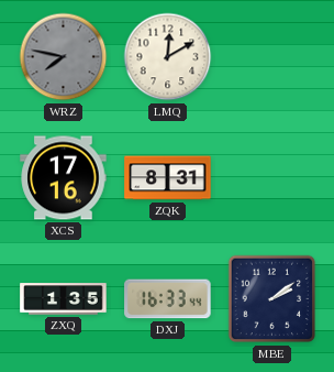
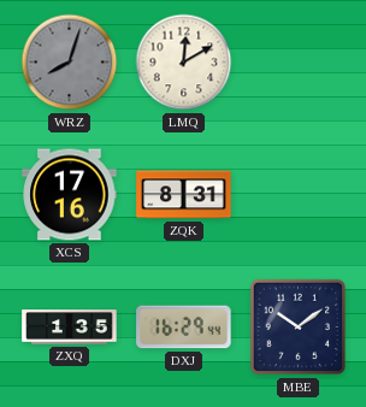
WRZ: 7:47 -> 8:03 (70, 63)
DXJ: 16:33 -> 16:29 (184, 328)
MBE: 2:09 -> 10:09 (299, 328)
